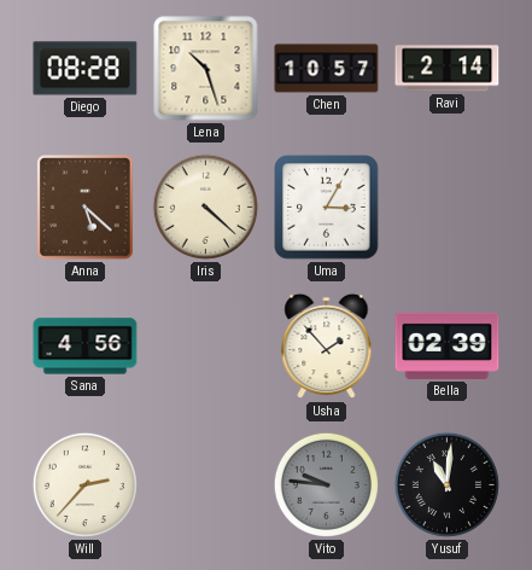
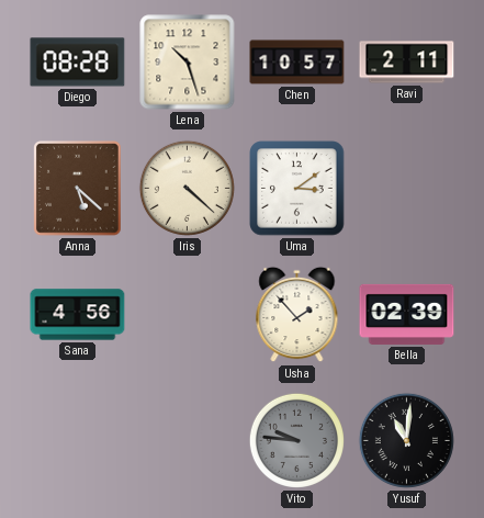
Ravi: 2:14 -> 2:11 (407, 63)
Uma: 3:05 -> 3:09 (297, 189)
Will: 2:37 -> none (84, 484)
